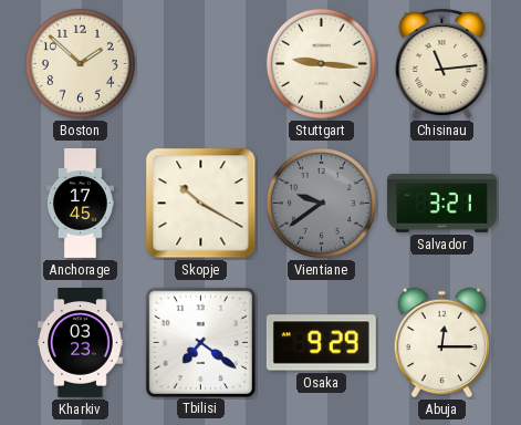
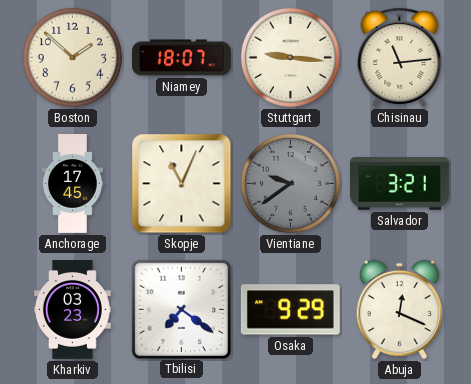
Niamey: none -> 18:07 (182, 58)
Skopje: 10:20 -> 11:04 (182, 184)
Abuja: 12:15 -> 12:19 (400, 310)
